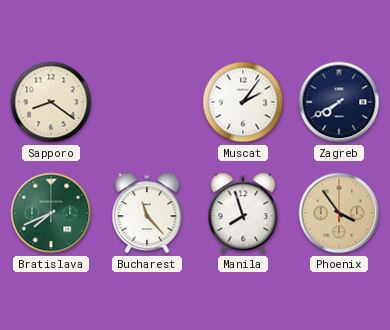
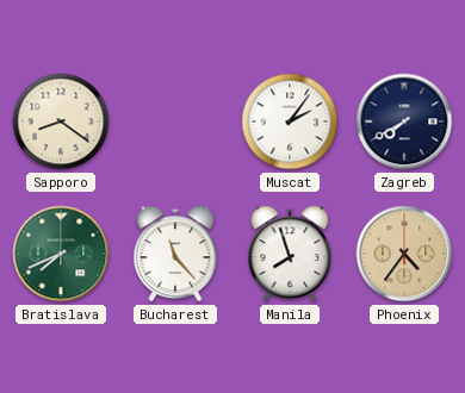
Phoenix: 3:54 -> 4:36 (404, 254)
